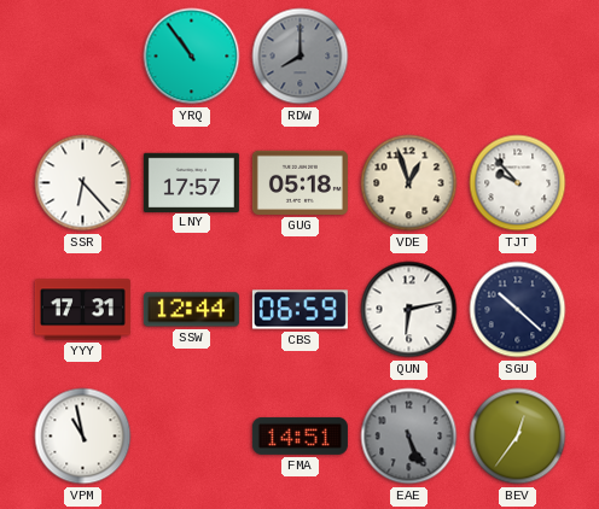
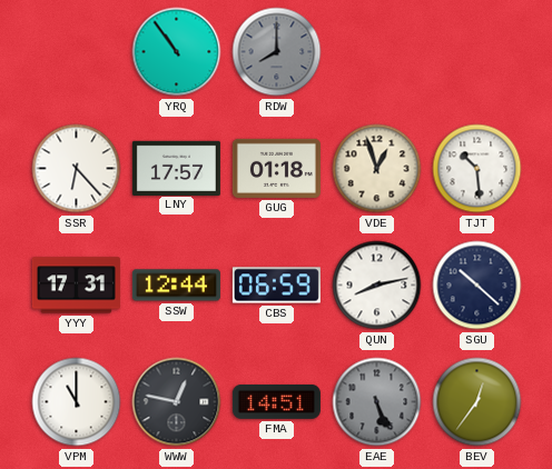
GUG: 05:18 -> 01:18 (276, 168)
TJT: 9:53 -> 10:29 (477, 169)
QUN: 6:13 -> 8:13 (377, 286)
VPM: 10:58 -> 11:00 (77, 402)
WWW: none -> 12:47 (177, 402)
